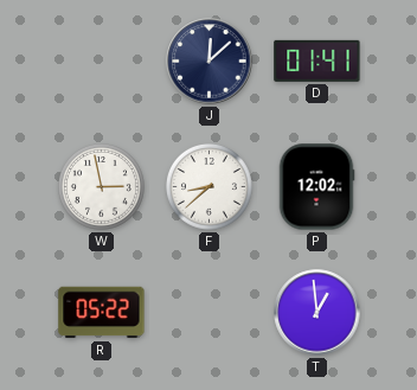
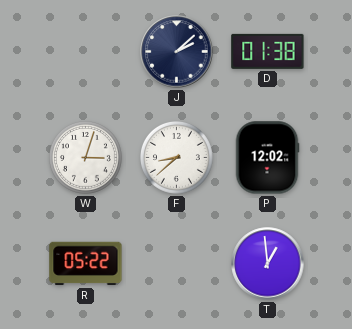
J: 12:08 -> 2:08 (177, 52)
D: 01:41 -> 01:38 (268, 51)
W: 2:58 -> 3:03 (86, 158)
